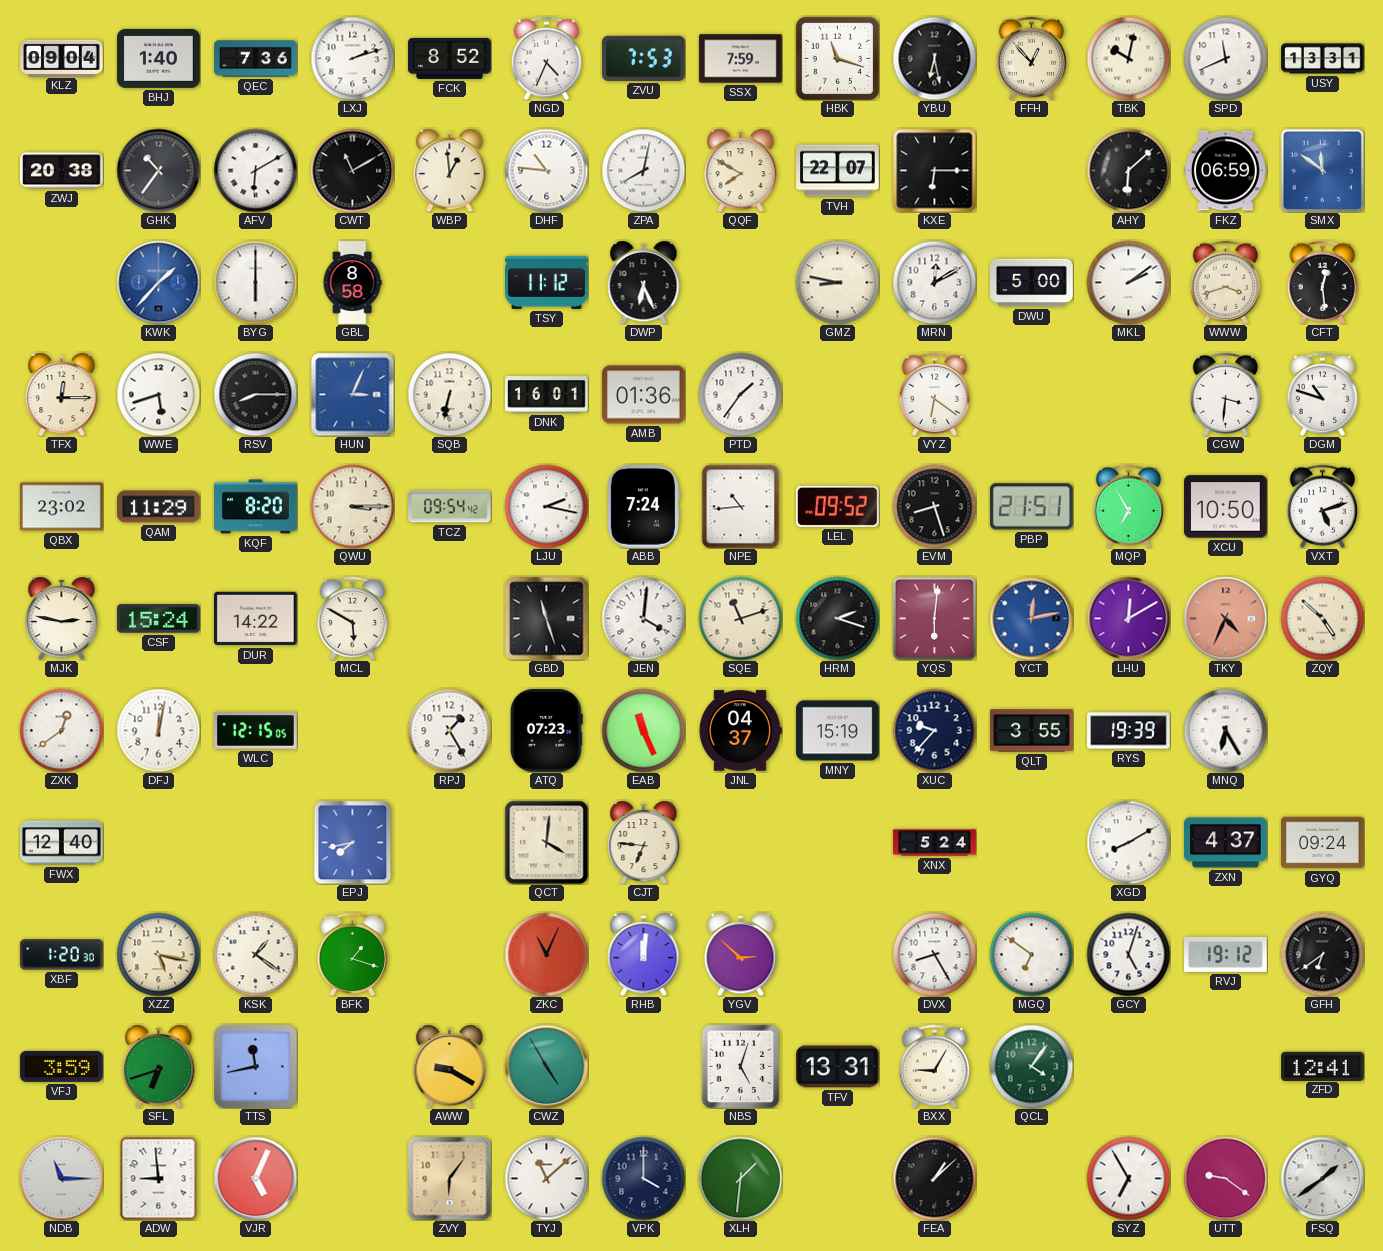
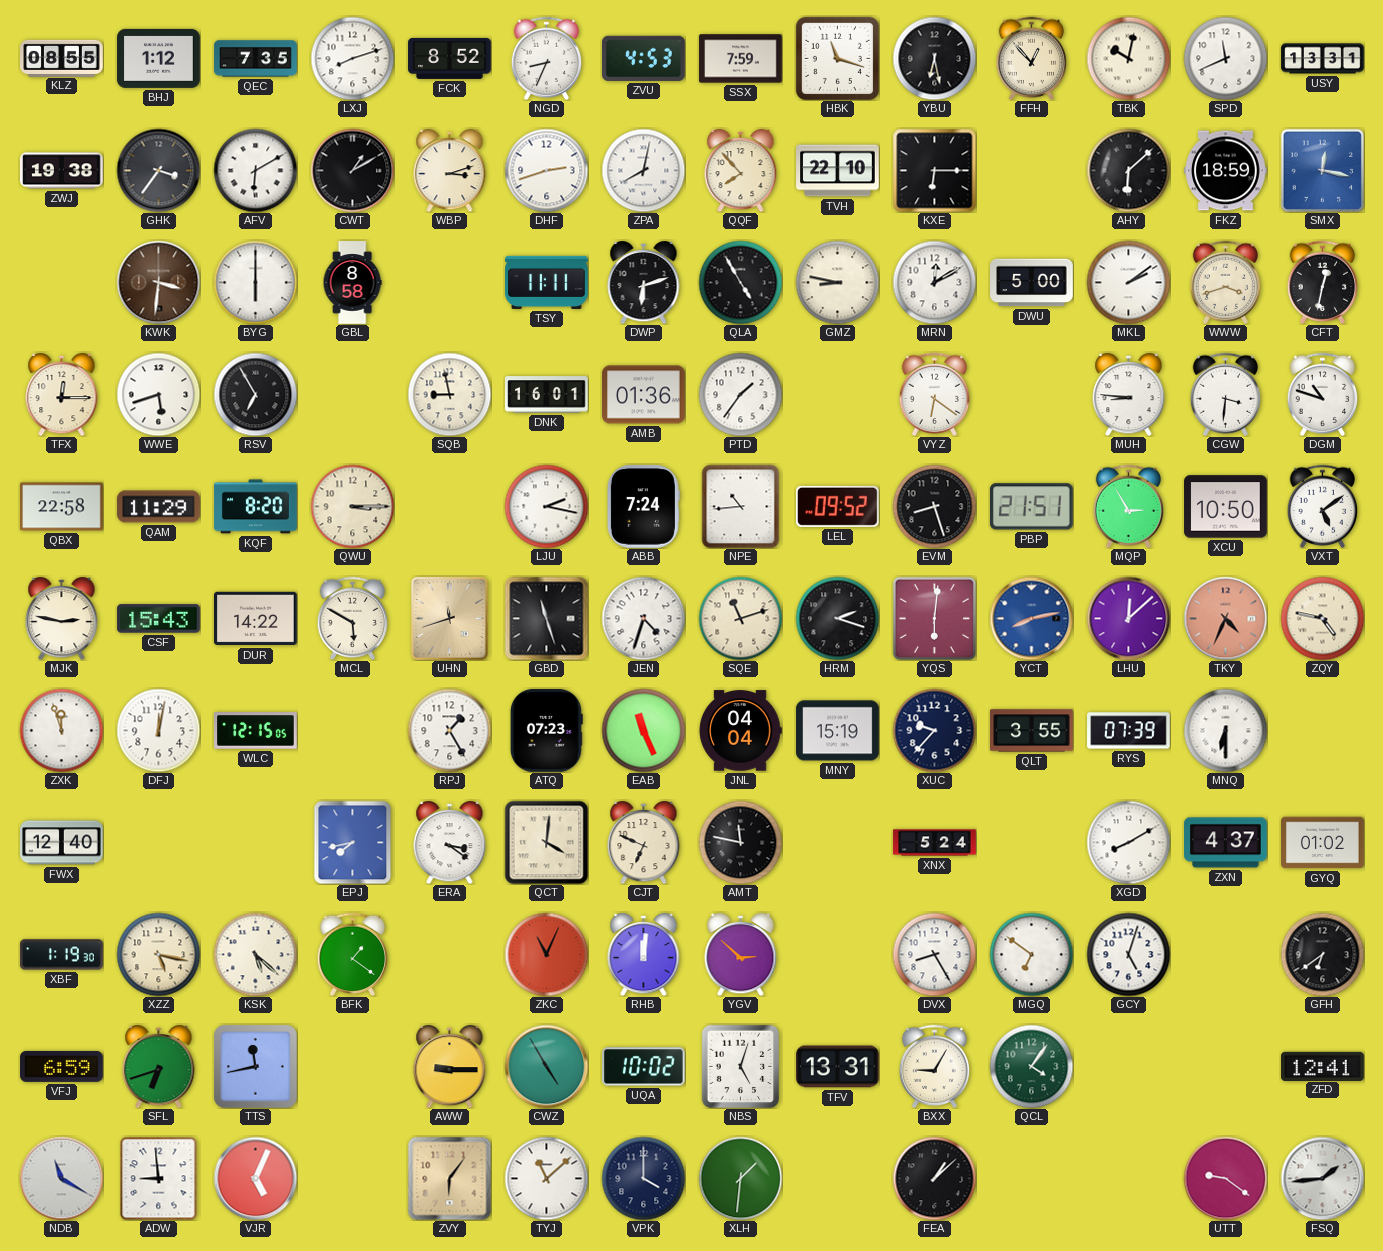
KLZ: 09:04 -> 08:55 (62, 58)
BHJ: 1:40 -> 1:12 (159, 58)
QEC: 7:36 -> 7:35 (256, 59)
LXJ: 2:12 -> 8:12 (352, 58)
NGD: 4:34 -> 8:34 (547, 58)
ZVU: 7:53 -> 4:53 (644, 58)
ZWJ: 20:38 -> 19:38 (62, 171)
GHK: 10:36 -> 3:36 (158, 170)
CWT: 11:10 -> 1:10 (352, 170)
WBP: 12:59 -> 3:12 (450, 170)
DHF: 10:46 -> 2:42 (546, 170)
QQF: 7:50 -> 7:53 (741, 170)
TVH: 22:07 -> 22:10 (838, 171)
FKZ: 06:59 -> 18:59 (1226, 171)
SMX: 11:51 -> 12:17 (1322, 170)
KWK: 1:37 -> 3:31 (158, 282)
KWK dial: blue -> brown (158, 282)
TSY: 11:12 -> 11:11 (547, 282)
DWP: 6:26 -> 6:12 (644, 282)
QLA: none -> 4:55 (740, 282)
CFT: 12:29 -> 12:32 (1323, 282)
RSV: 8:15 -> 6:55 (255, 394)
HUN: 3:04 -> none (352, 394)
SQB: 6:32 -> 8:58 (449, 394)
MUH: none -> 8:46 (1129, 394)
QBX: 23:02 -> 22:58 (62, 507)
TCZ: 09:54 -> none (450, 507)
MQP: 6:55 -> 2:55 (1129, 506)
VXT: 5:12 -> 5:09 (1323, 506)
CSF: 15:24 -> 15:43 (159, 619)
UHN: none -> 11:42 (449, 618)
JEN: 4:01 -> 4:33 (643, 618)
YCT: 12:13 -> 8:13 (1031, 618)
LHU: 12:10 -> 12:08 (1128, 618)
ZQY: 4:52 -> 4:47 (1322, 618)
ZXK: 12:39 -> 11:57 (61, 730)
JNL: 04:37 -> 04:04 (740, 731)
RYS: 19:39 -> 07:39 (1129, 731)
MNQ: 6:25 -> 6:30 (1225, 730)
ERA: none -> 3:21 (450, 842)
CJT: 6:46 -> 6:49 (644, 842)
AMT: none -> 11:47 (740, 842)
GYQ: 09:24 -> 01:02 (1323, 843)
XBF: 1:20 -> 1:19 (62, 955)
KSK: 1:21 -> 5:22 (255, 954)
BFK: 1:18 -> 1:21 (353, 954)
RVJ: 19:12 -> none (1226, 954)
VFJ: 3:59 -> 6:59 (62, 1066)
AWW: 9:20 -> 9:15 (450, 1066)
UQA: none -> 10:02 (644, 1067)
NDB: 11:15 -> 11:20 (61, 1178)
SYZ: 6:55 -> none (1128, 1178)
FSQ: 1:39 -> 1:44 (1322, 1178)
